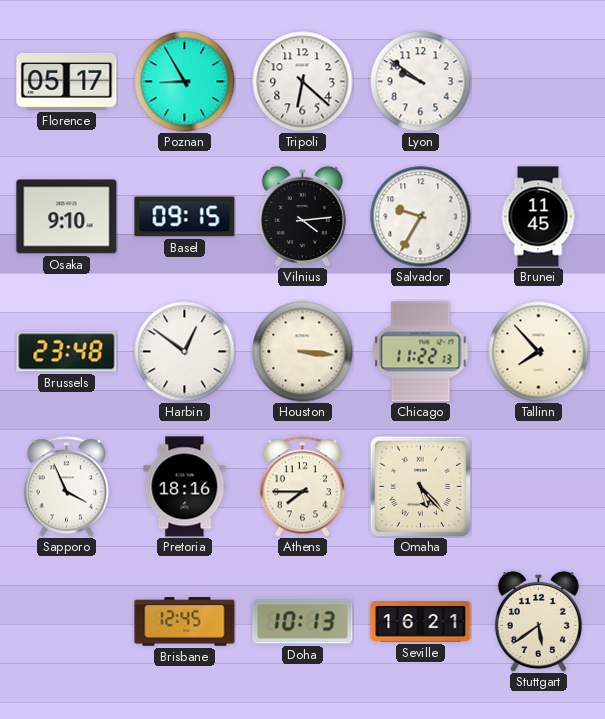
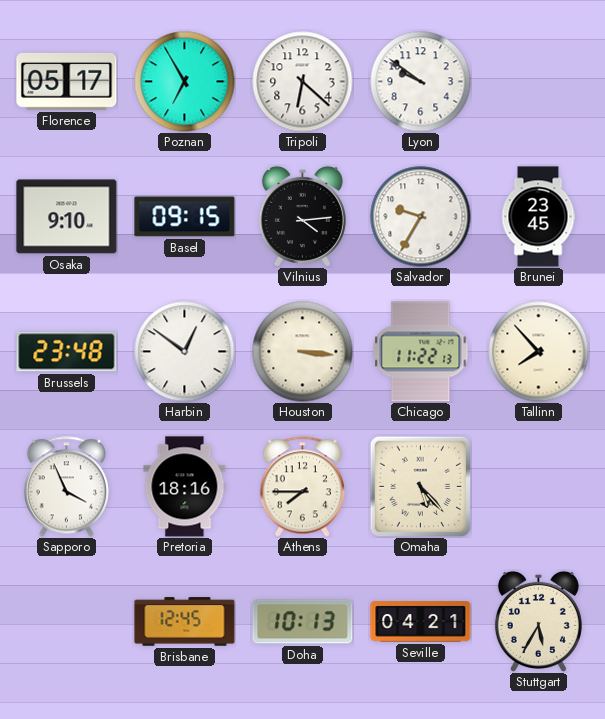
Poznan: 8:55 -> 6:55 (185, 82)
Brunei: 11:45 -> 23:45 (538, 217)
Seville: 16:21 -> 04:21 (421, 622)
Stuttgart: 5:39 -> 5:35 (538, 621)
